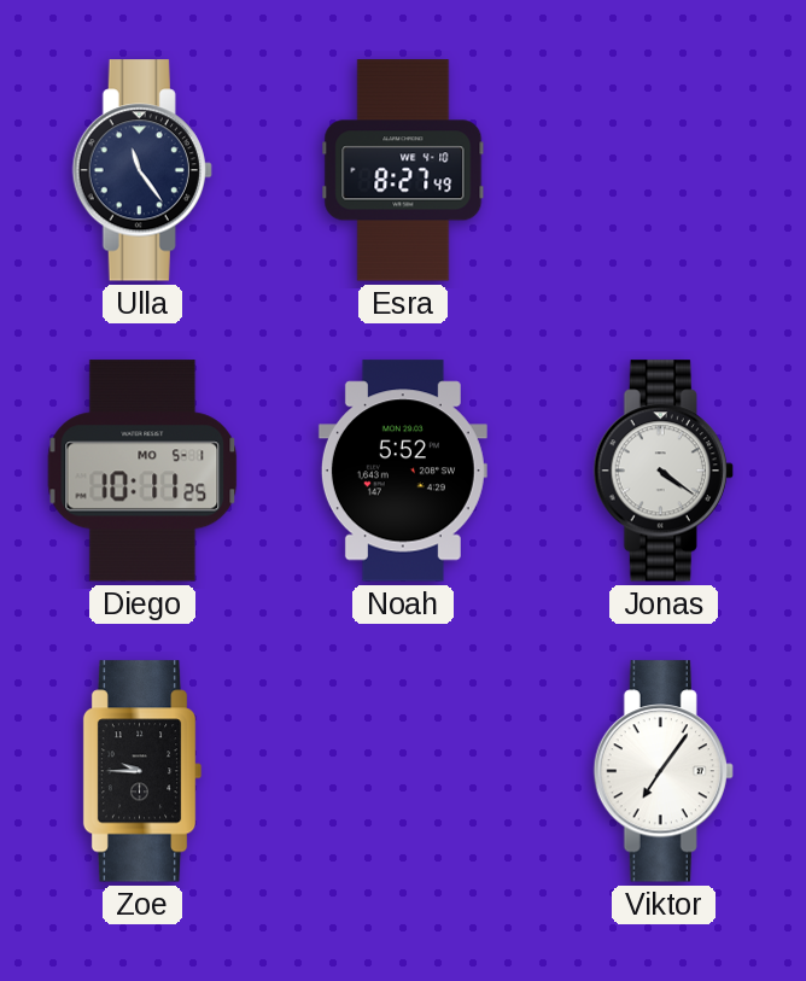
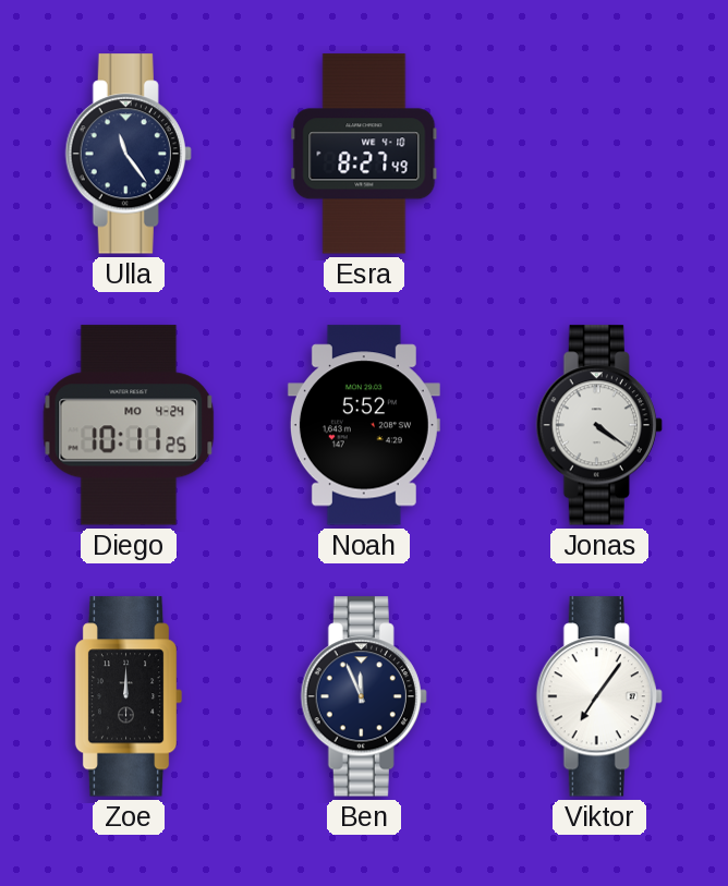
Diego date: MO 5-1 -> MO 4-24 (129, 425)
Zoe: 9:45 -> 12:00 (129, 696)
Ben: none -> 11:56 (364, 696)
